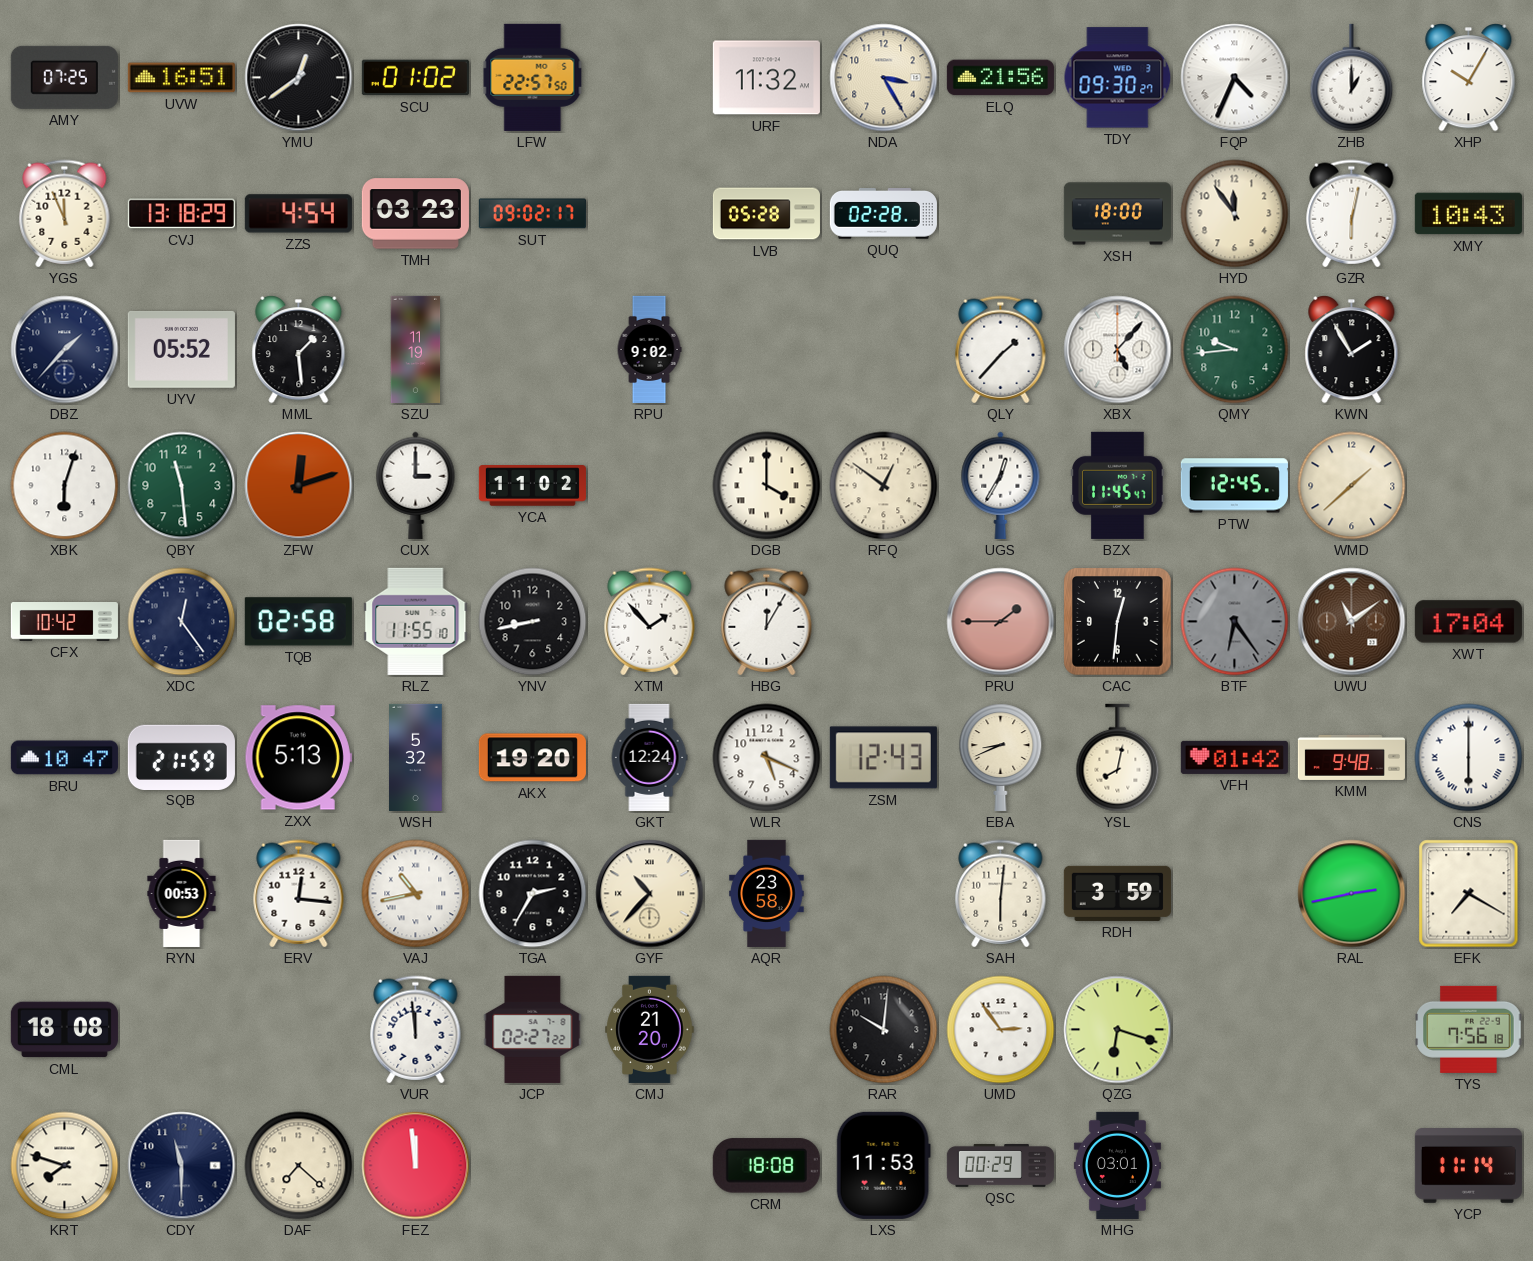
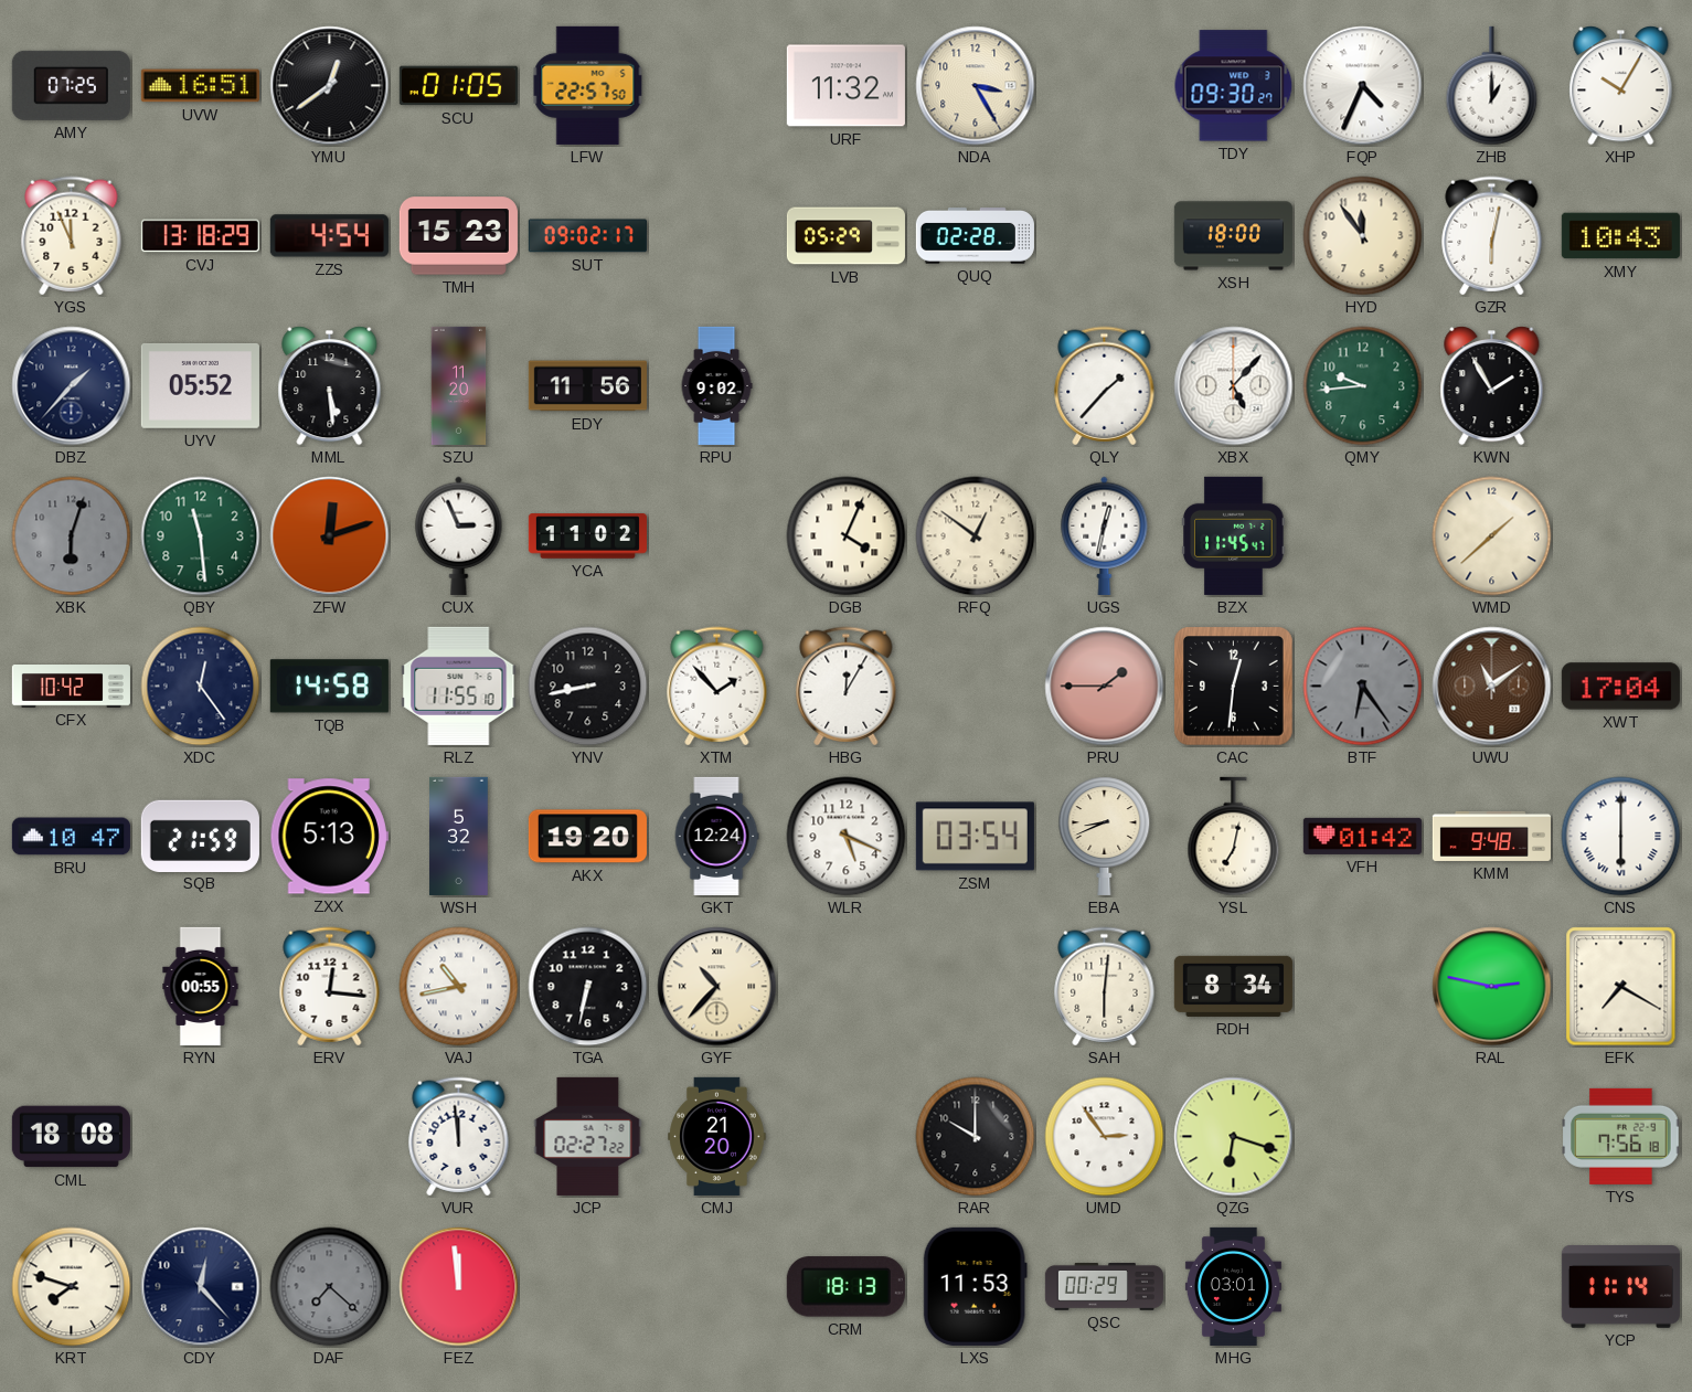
SCU: 01:02 -> 01:05 (458, 86)
ELQ: 21:56 -> none (1000, 78)
TMH: 03:23 -> 15:23 (458, 236)
LVB: 05:28 -> 05:29 (845, 236)
MML: 1:29 -> 5:29 (330, 386)
SZU: 11:19 -> 11:20 (459, 385)
EDY: none -> 11:56 (587, 386)
XBK dial: white -> grey (72, 536)
CUX: 3:00 -> 2:56 (459, 535)
DGB: 4:00 -> 4:04 (847, 536)
UGS: 12:35 -> 12:32 (1105, 535)
PTW: 12:45 -> none (1234, 486)
TQB: 02:58 -> 14:58 (329, 687)
ZSM: 12:43 -> 03:54 (975, 837)
YSL: 8:02 -> 7:02 (1234, 837)
RYN: 00:53 -> 00:55 (201, 986)
TGA: 2:35 -> 6:32 (588, 987)
AQR: 23:58 -> none (767, 893)
RDH: 3:59 -> 8:34 (1233, 986)
RAL: 2:43 -> 2:47 (1492, 987)
RAR: 10:01 -> 10:00 (976, 1137)
CDY: 11:30 -> 12:23 (201, 1287)
DAF dial: cream -> grey (330, 1287)
CRM: 18:08 -> 18:13 (845, 1287)
